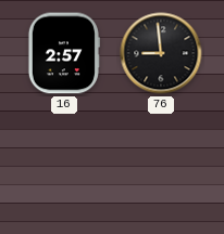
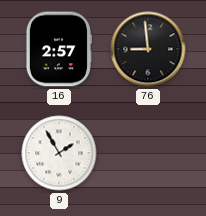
9: none -> 1:55 (59, 153)
